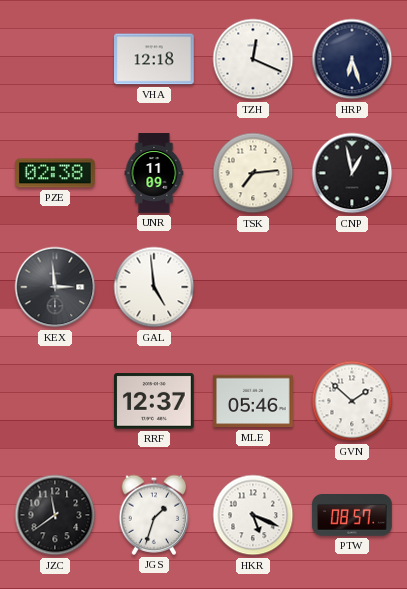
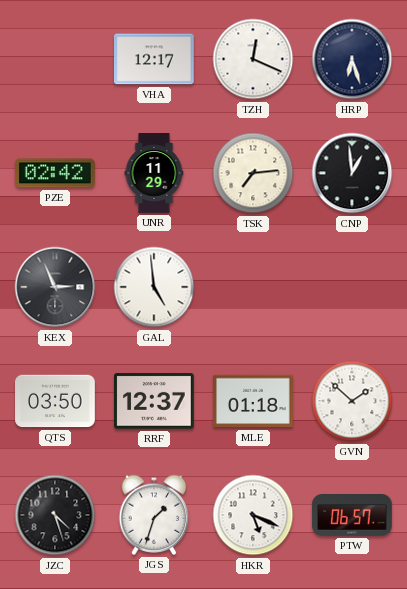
VHA: 12:18 -> 12:17 (155, 59)
PZE: 02:38 -> 02:42 (56, 173)
UNR: 11:09 -> 11:29 (154, 173)
CNP: 12:58 -> 12:59 (352, 173)
KEX: 2:59 -> 2:56 (55, 287)
QTS: none -> 03:50 (55, 401)
MLE: 05:46 -> 01:18 (253, 401)
JZC: 11:39 -> 4:27 (55, 515)
PTW: 08:57 -> 06:57 (352, 516)
